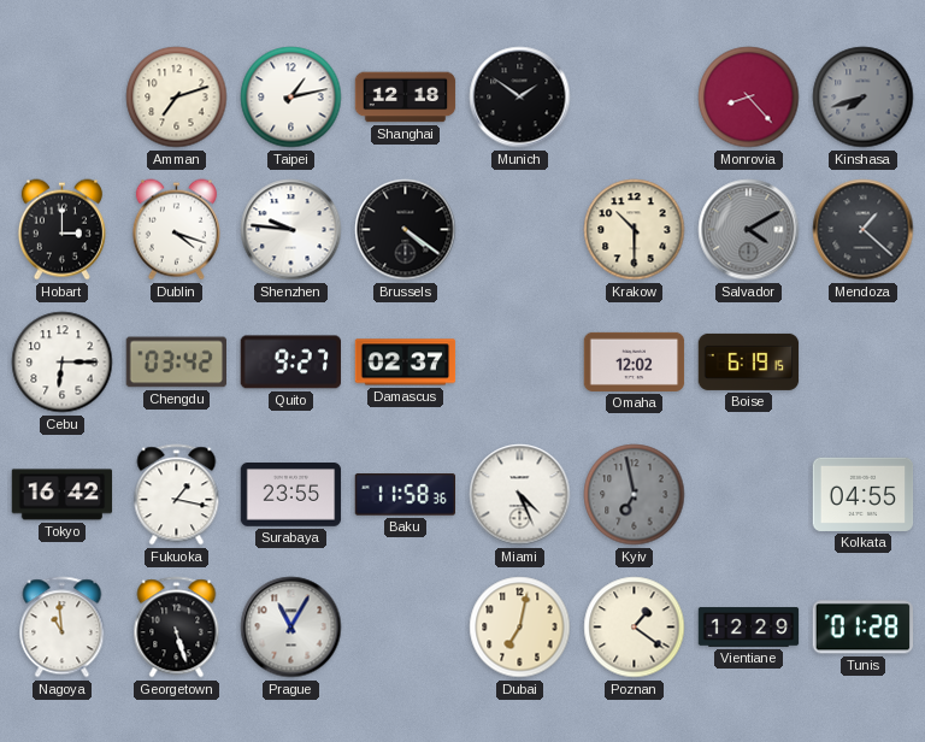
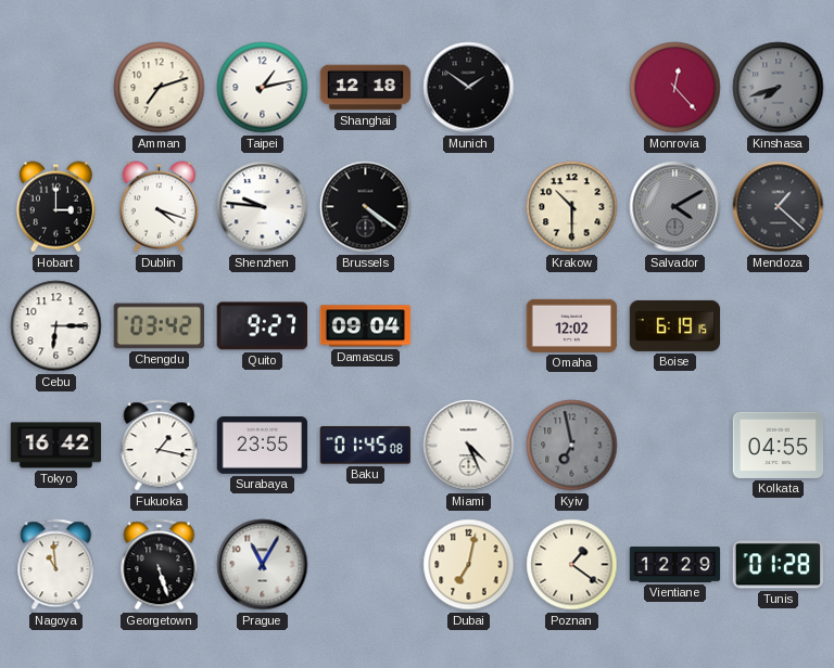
Monrovia: 8:23 -> 12:23 (675, 88)
Damascus: 02:37 -> 09:04 (366, 326)
Baku: 11:58 -> 01:45 (365, 446)
